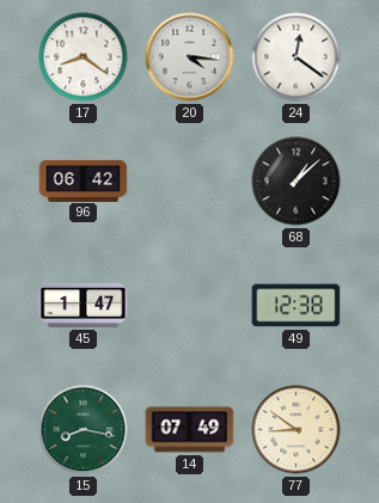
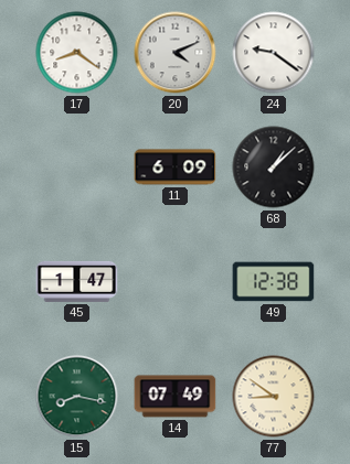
20: 4:16 -> 4:11 (176, 53)
24: 12:21 -> 9:21 (274, 53)
96: 06:42 -> none (84, 180)
11: none -> 6:09 (176, 168)
